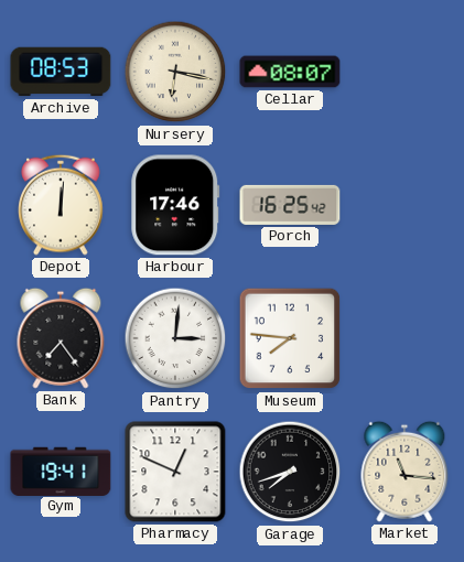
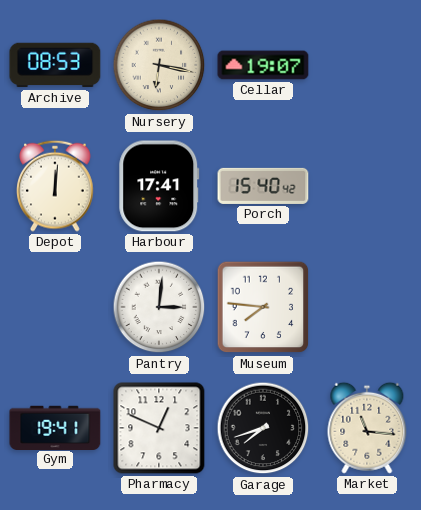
Cellar: 08:07 -> 19:07 (263, 65)
Harbour: 17:46 -> 17:41 (159, 186)
Porch: 16:25 -> 15:40 (263, 186)
Bank: 7:24 -> none (61, 338)
